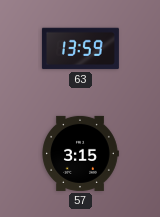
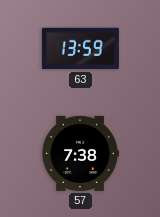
57: 3:15 -> 7:38 (80, 153)
